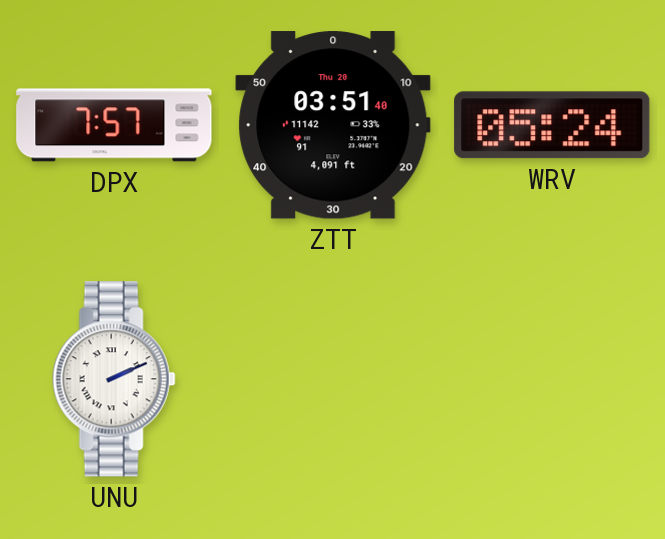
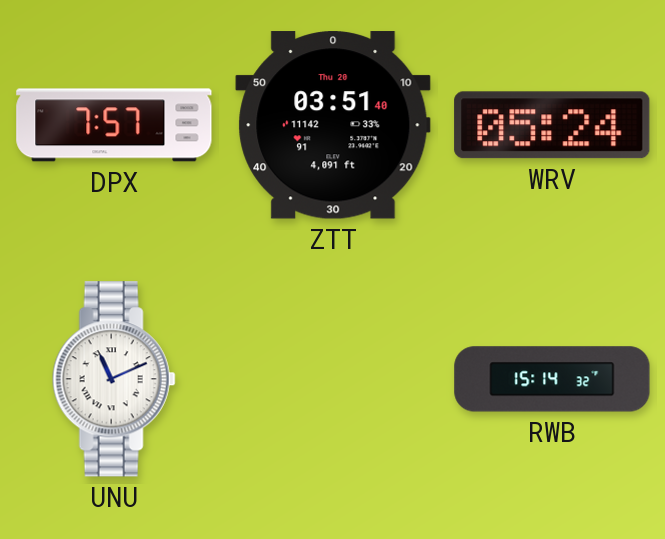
UNU: 2:11 -> 11:11 (114, 379)
RWB: none -> 15:14 (552, 379)
